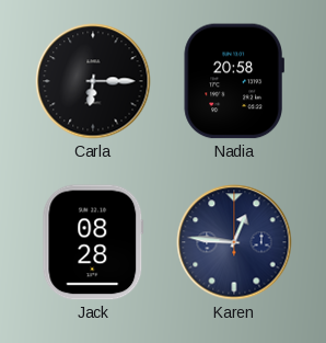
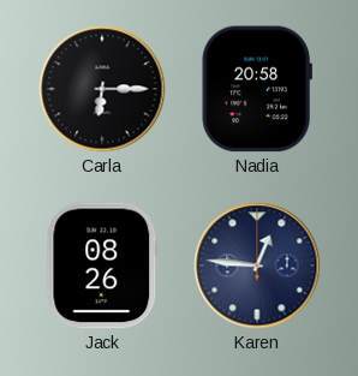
Jack: 08:28 -> 08:26 (102, 265)
